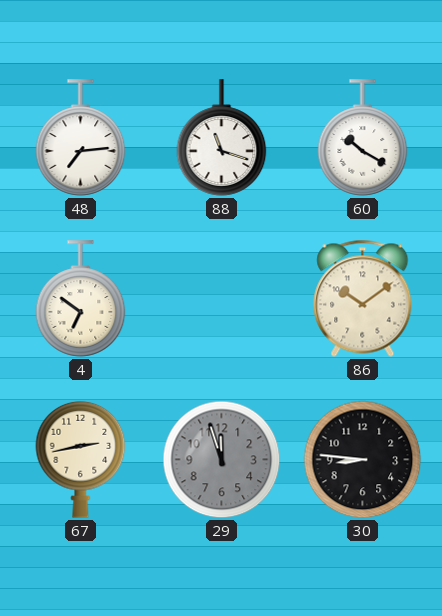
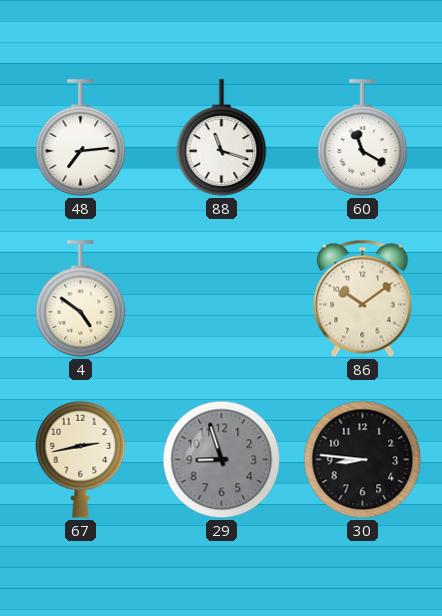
60: 10:20 -> 11:20 (363, 138)
4: 6:51 -> 4:51 (81, 299)
29: 11:57 -> 8:57 (222, 460)
